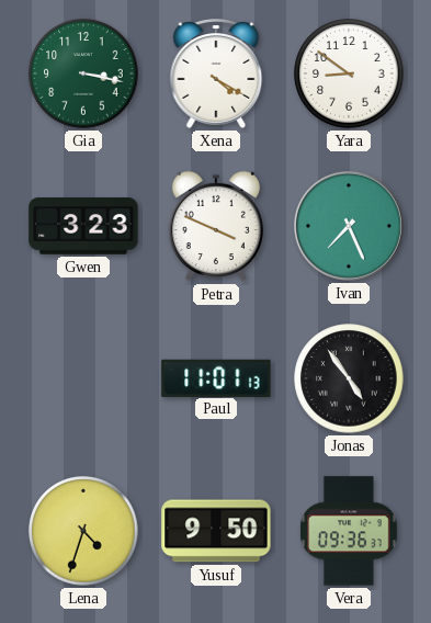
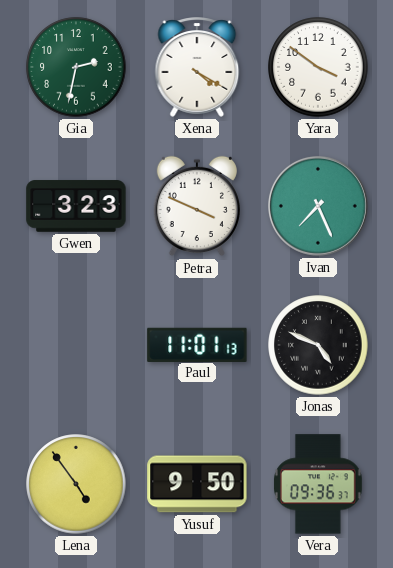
Gia: 3:17 -> 2:32 (76, 67)
Yara: 8:51 -> 3:51 (318, 67)
Jonas: 4:54 -> 4:49 (318, 345)
Lena: 4:33 -> 4:54 (76, 484)
